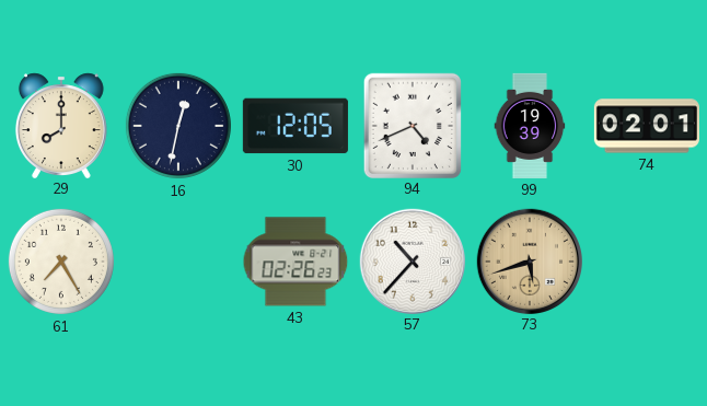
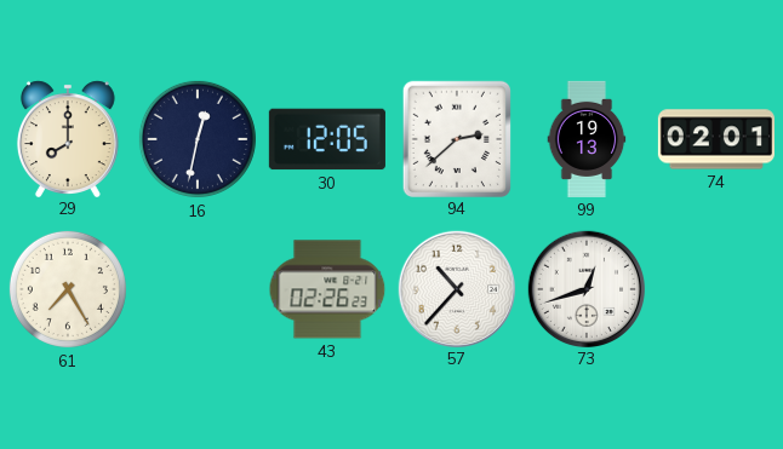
94: 4:41 -> 2:38 (456, 138)
99: 19:39 -> 19:13 (587, 139)
73: 5:42 -> 12:42 (585, 288)
73 dial: champagne -> white (585, 288)
